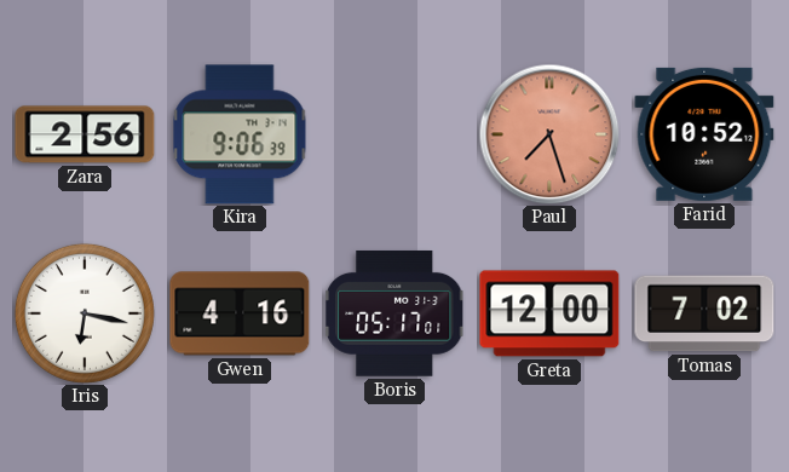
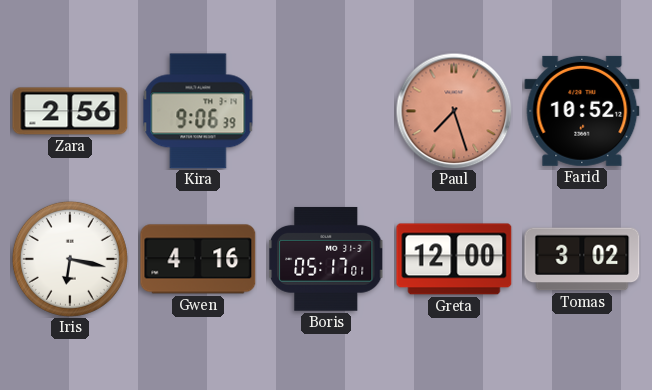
Tomas: 7:02 -> 3:02 (582, 259)
